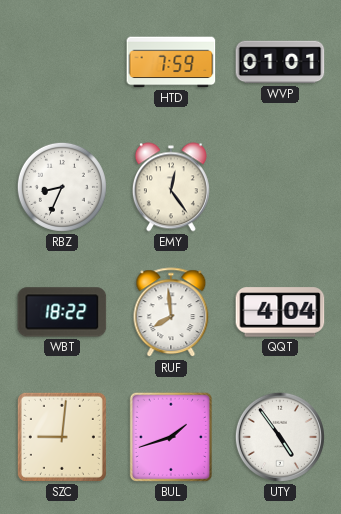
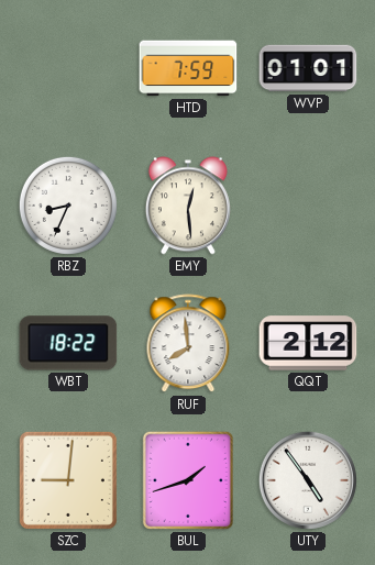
EMY: 12:24 -> 12:29 (188, 206)
QQT: 4:04 -> 2:12 (308, 343)
